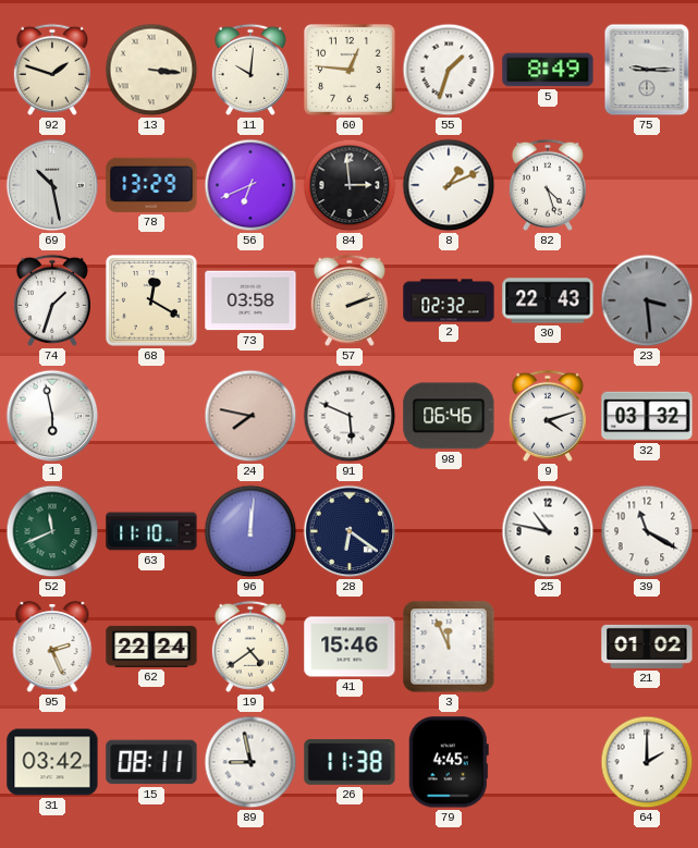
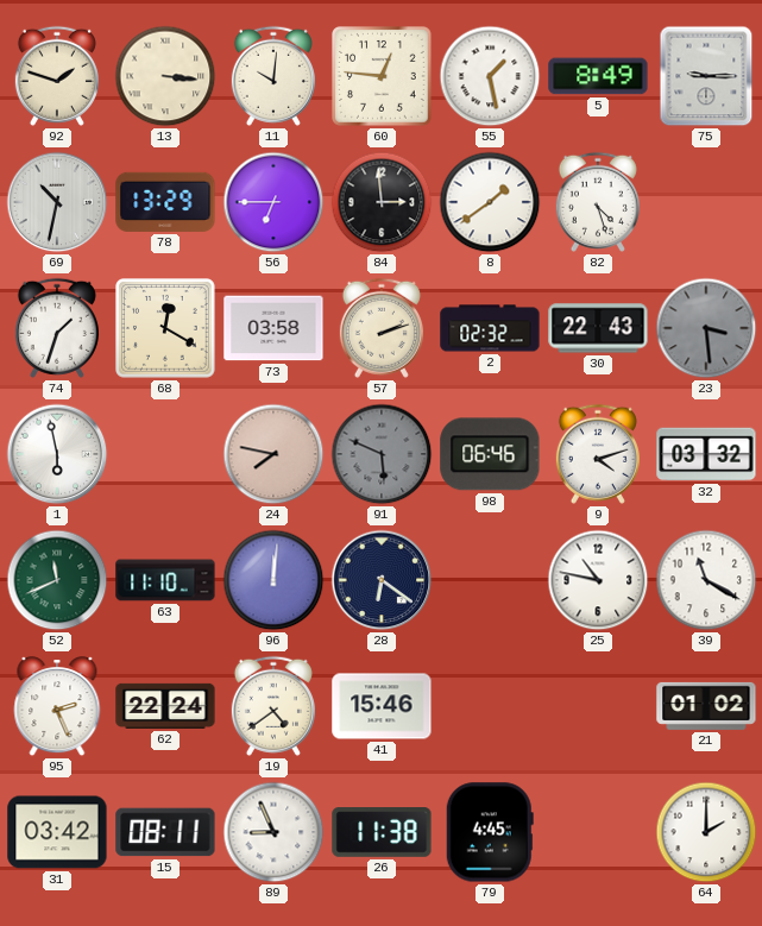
55: 1:33 -> 1:28 (490, 76)
69: 10:28 -> 10:32 (57, 202)
56: 6:41 -> 6:45 (273, 202)
8: 1:11 -> 1:39 (490, 202)
91 dial: white -> grey (382, 454)
3: 11:56 -> none (449, 647)
89: 8:58 -> 8:56 (273, 832)
